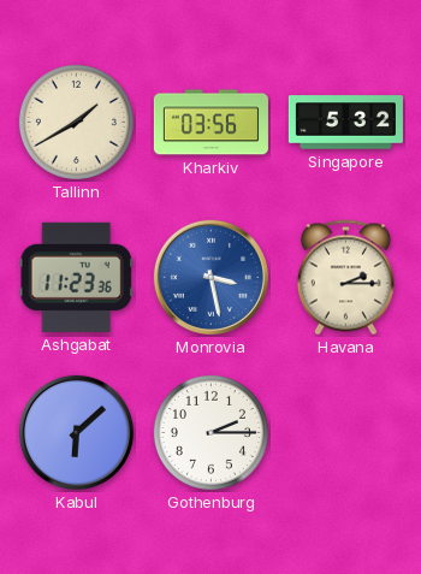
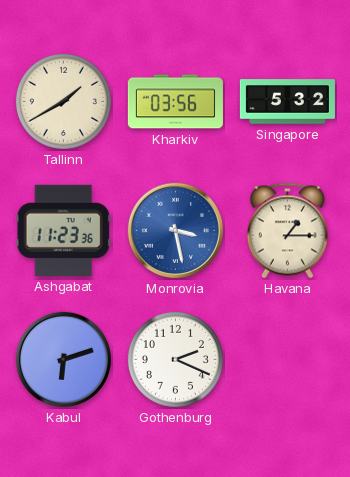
Havana: 2:15 -> 1:15 (287, 231)
Kabul: 6:08 -> 6:12 (63, 359)
Gothenburg: 2:15 -> 2:19 (175, 359)
